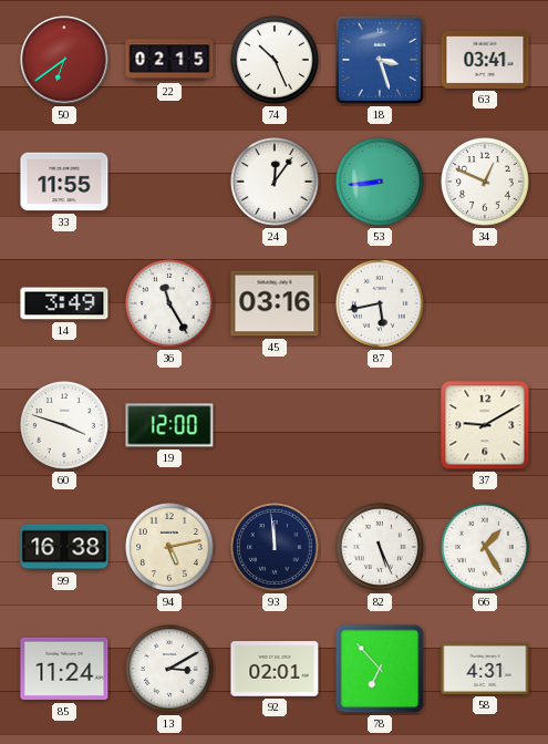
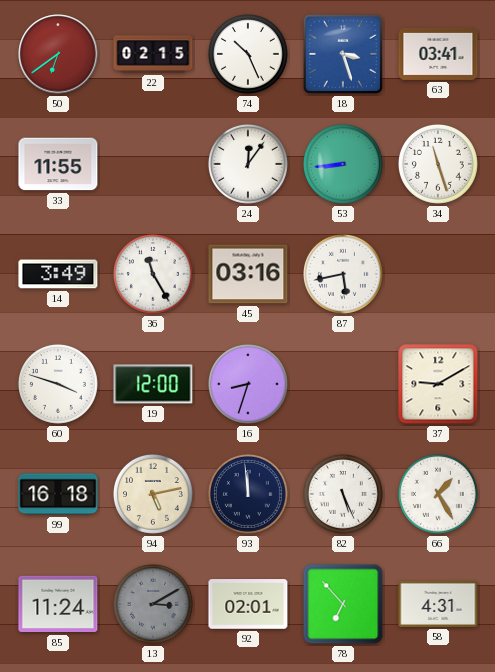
34: 12:49 -> 11:27 (438, 164)
16: none -> 8:33 (248, 384)
99: 16:38 -> 16:18 (58, 494)
13 dial: white -> grey (153, 604)
